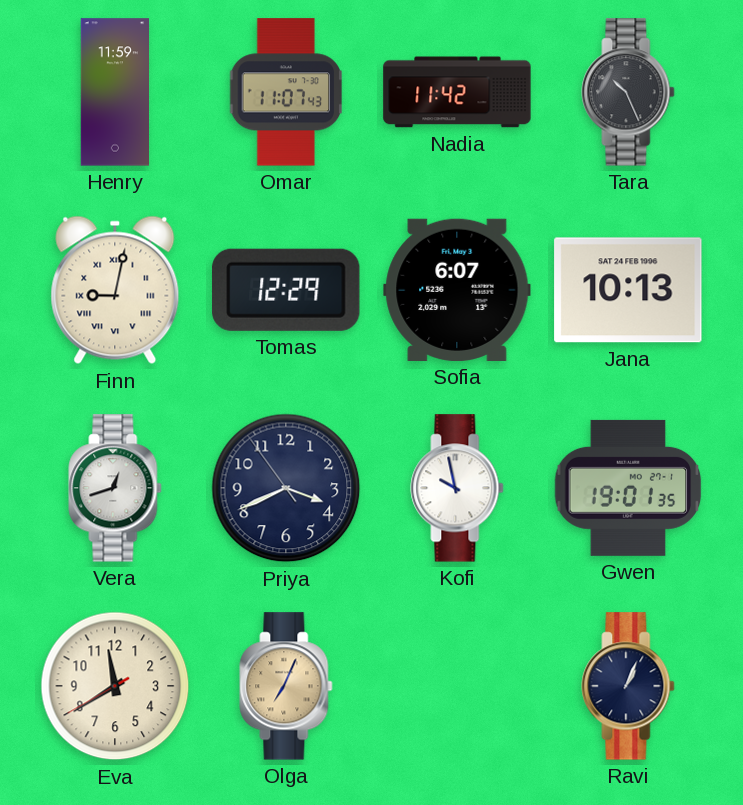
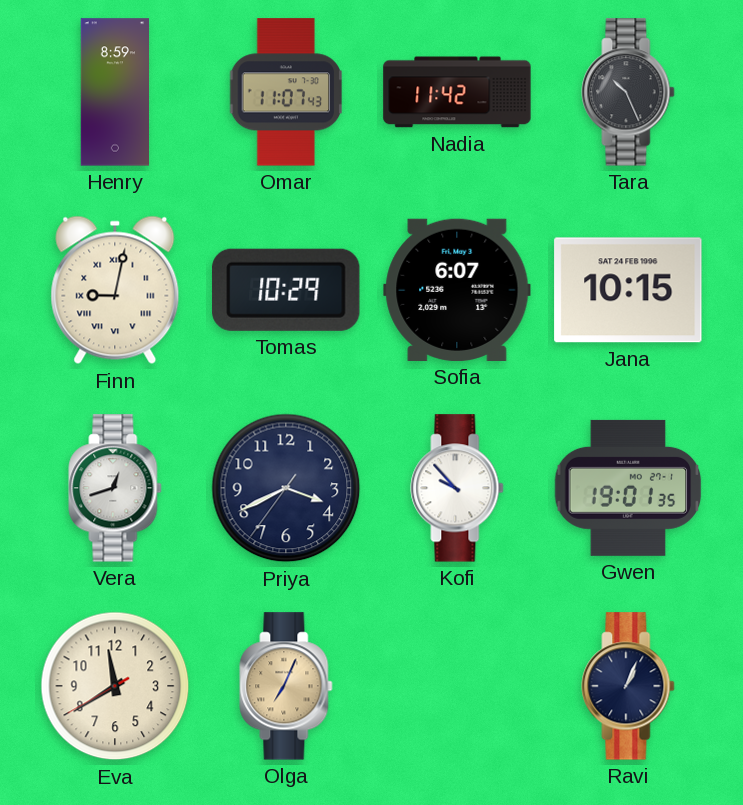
Henry: 11:59 -> 8:59 (114, 92)
Tomas: 12:29 -> 10:29 (286, 290)
Jana: 10:13 -> 10:15 (628, 290)
Priya: 3:40:54 -> 3:40:36 (286, 488)
Kofi: 9:58 -> 9:53 (457, 488)
